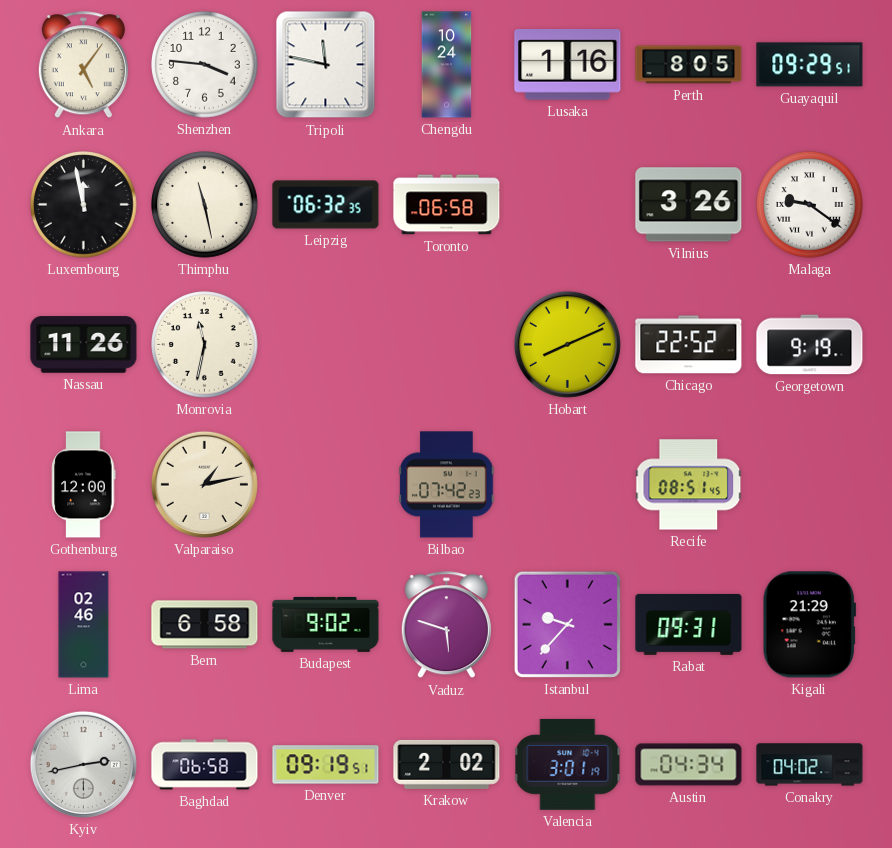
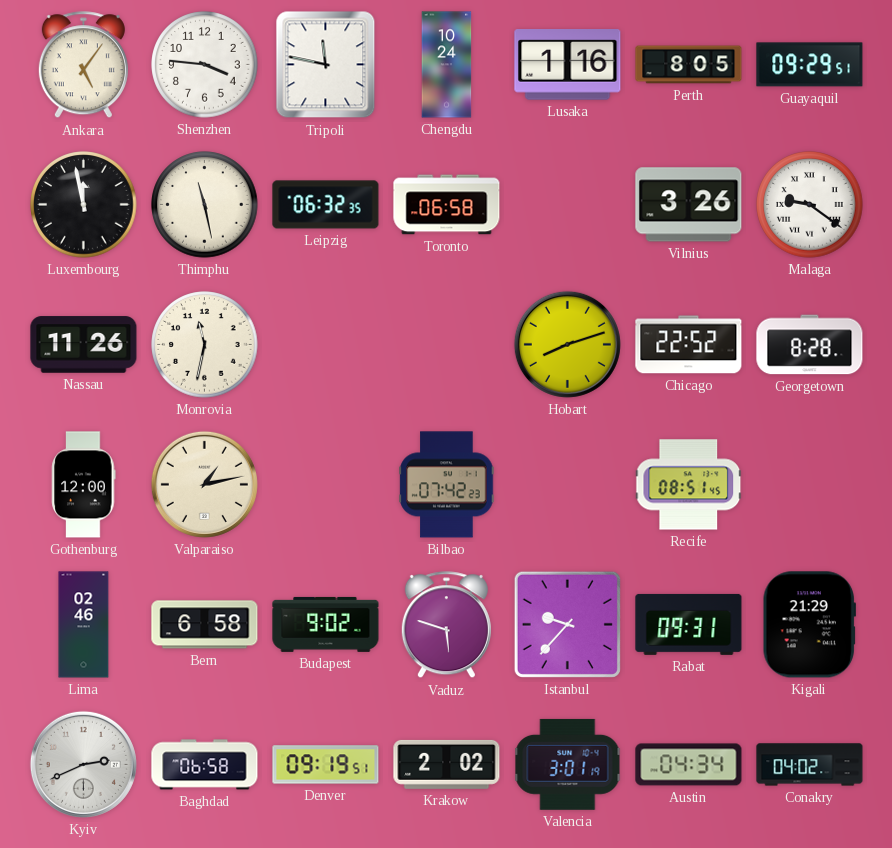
Hobart: 8:11 -> 8:12 (567, 344)
Georgetown: 9:19 -> 8:28 (810, 345)
Kyiv: 2:43 -> 2:41 (83, 764)
